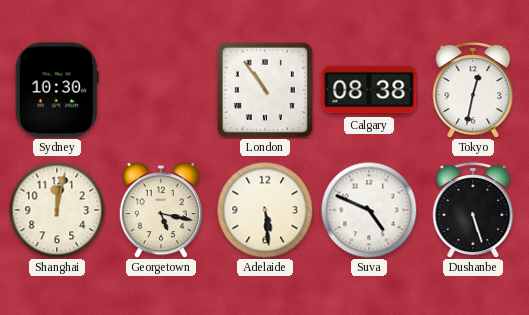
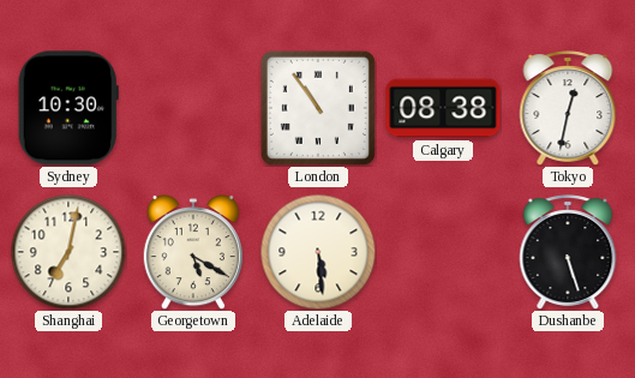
Shanghai: 12:02 -> 7:02 (68, 252)
Georgetown: 5:17 -> 5:20 (192, 253)
Suva: 4:49 -> none (369, 210)
